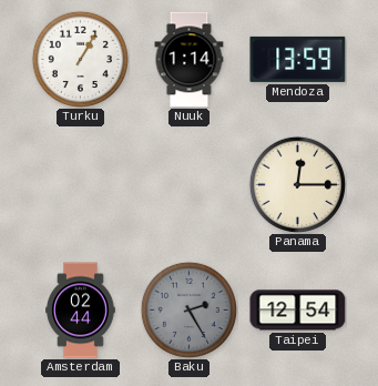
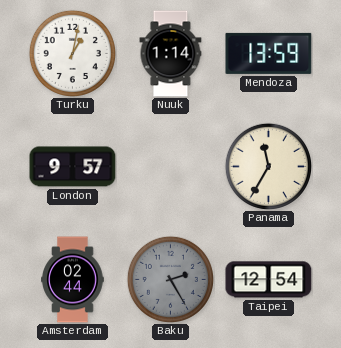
Turku: 1:05 -> 1:02 (72, 53)
London: none -> 9:57 (73, 167)
Panama: 12:15 -> 11:35 (268, 166)
